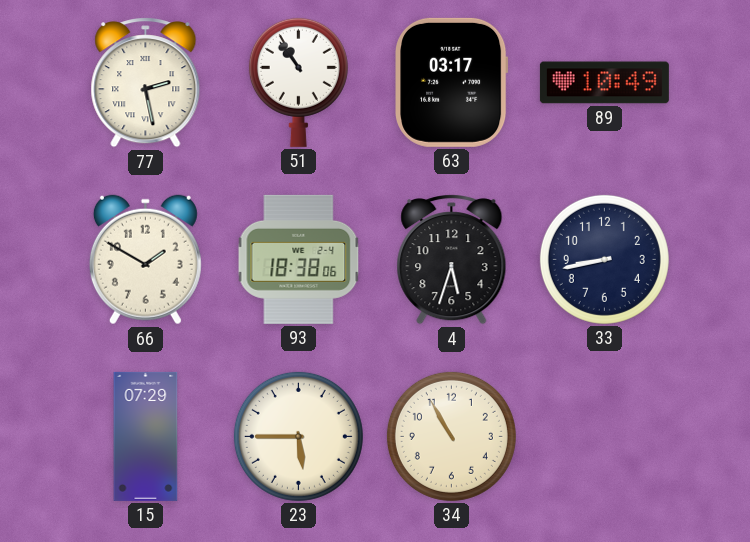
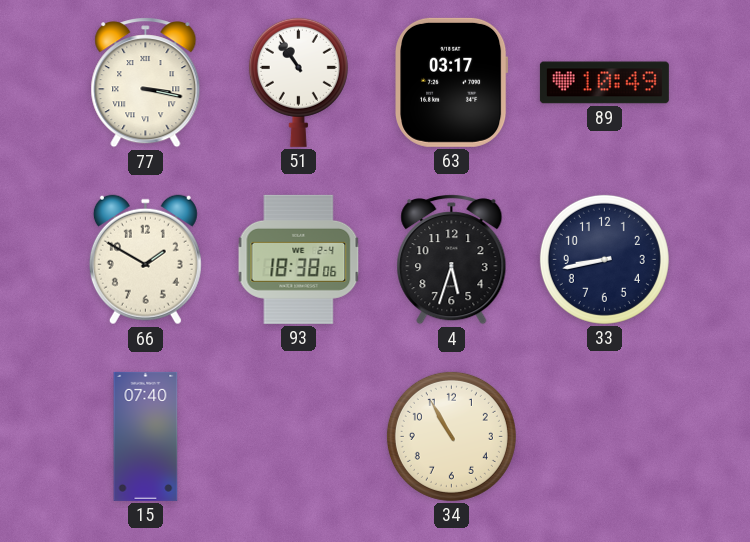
77: 2:28 -> 3:17 (146, 83)
15: 07:29 -> 07:40 (146, 436)
23: 5:45 -> none (298, 436)
